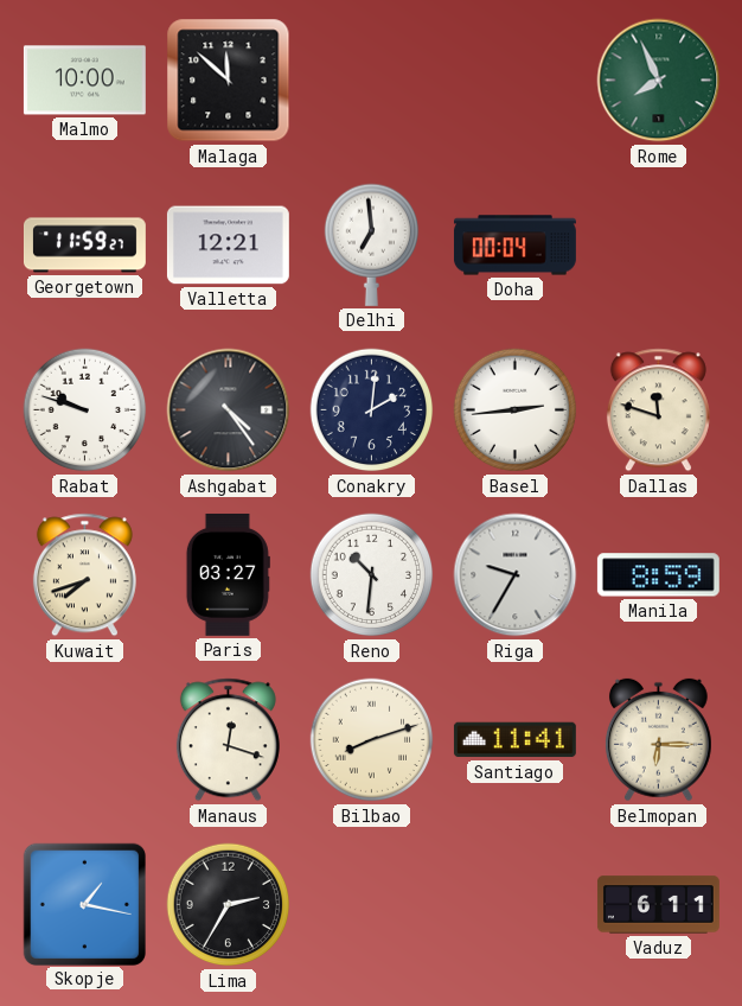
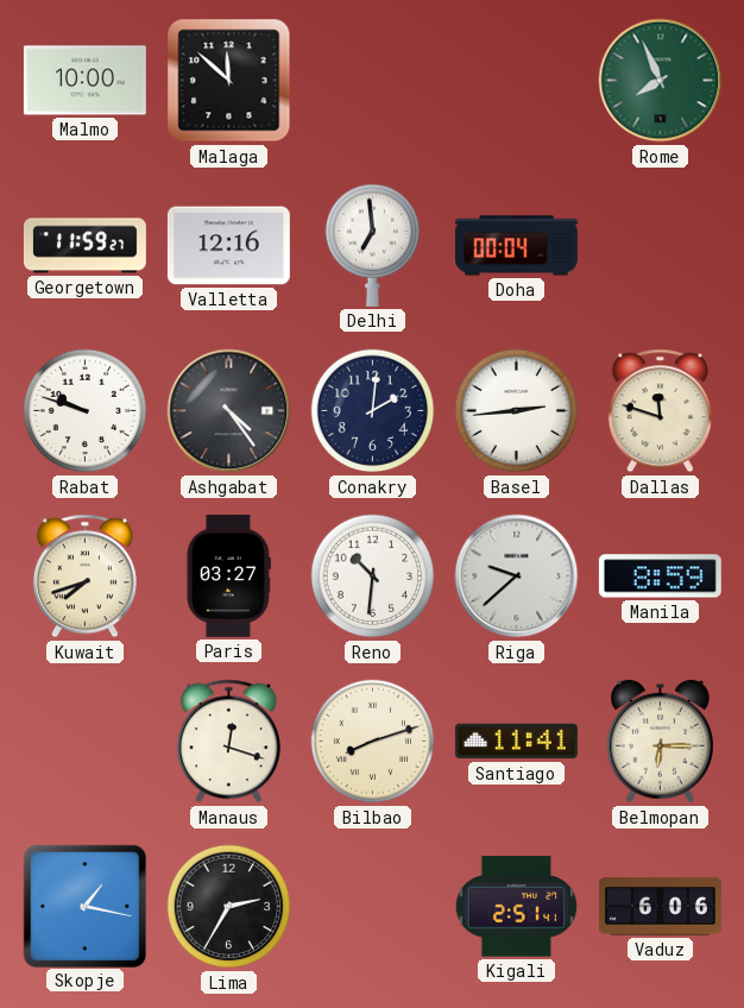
Valletta: 12:21 -> 12:16 (228, 246)
Riga: 9:35 -> 9:38 (517, 577)
Kigali: none -> 2:51 (517, 907)
Vaduz: 6:11 -> 6:06 (660, 907)
